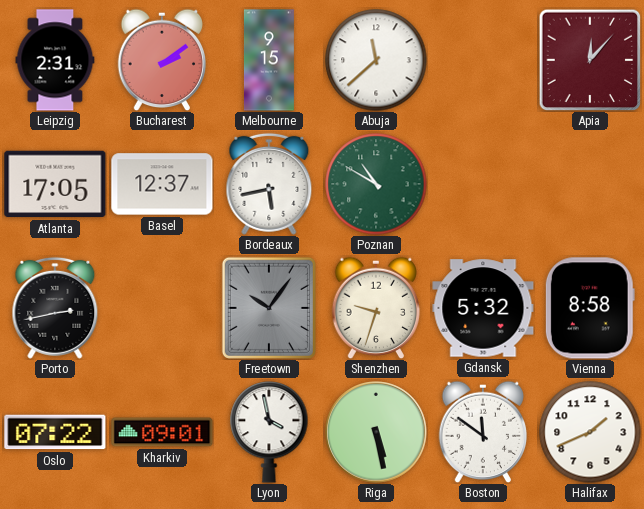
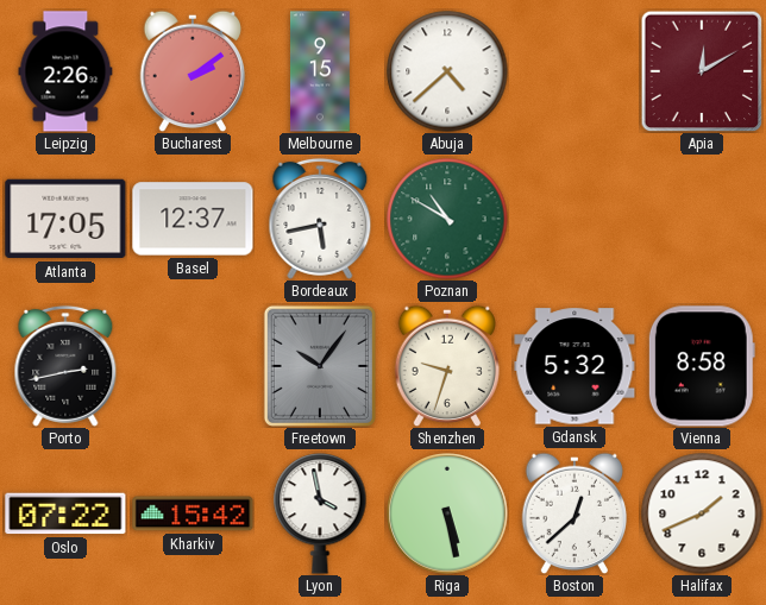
Leipzig: 2:31 -> 2:26 (65, 71)
Abuja: 11:38 -> 4:38 (447, 71)
Apia: 12:07 -> 12:10 (702, 71)
Kharkiv: 09:01 -> 15:42 (193, 513)
Boston: 11:51 -> 12:38 (574, 513)
